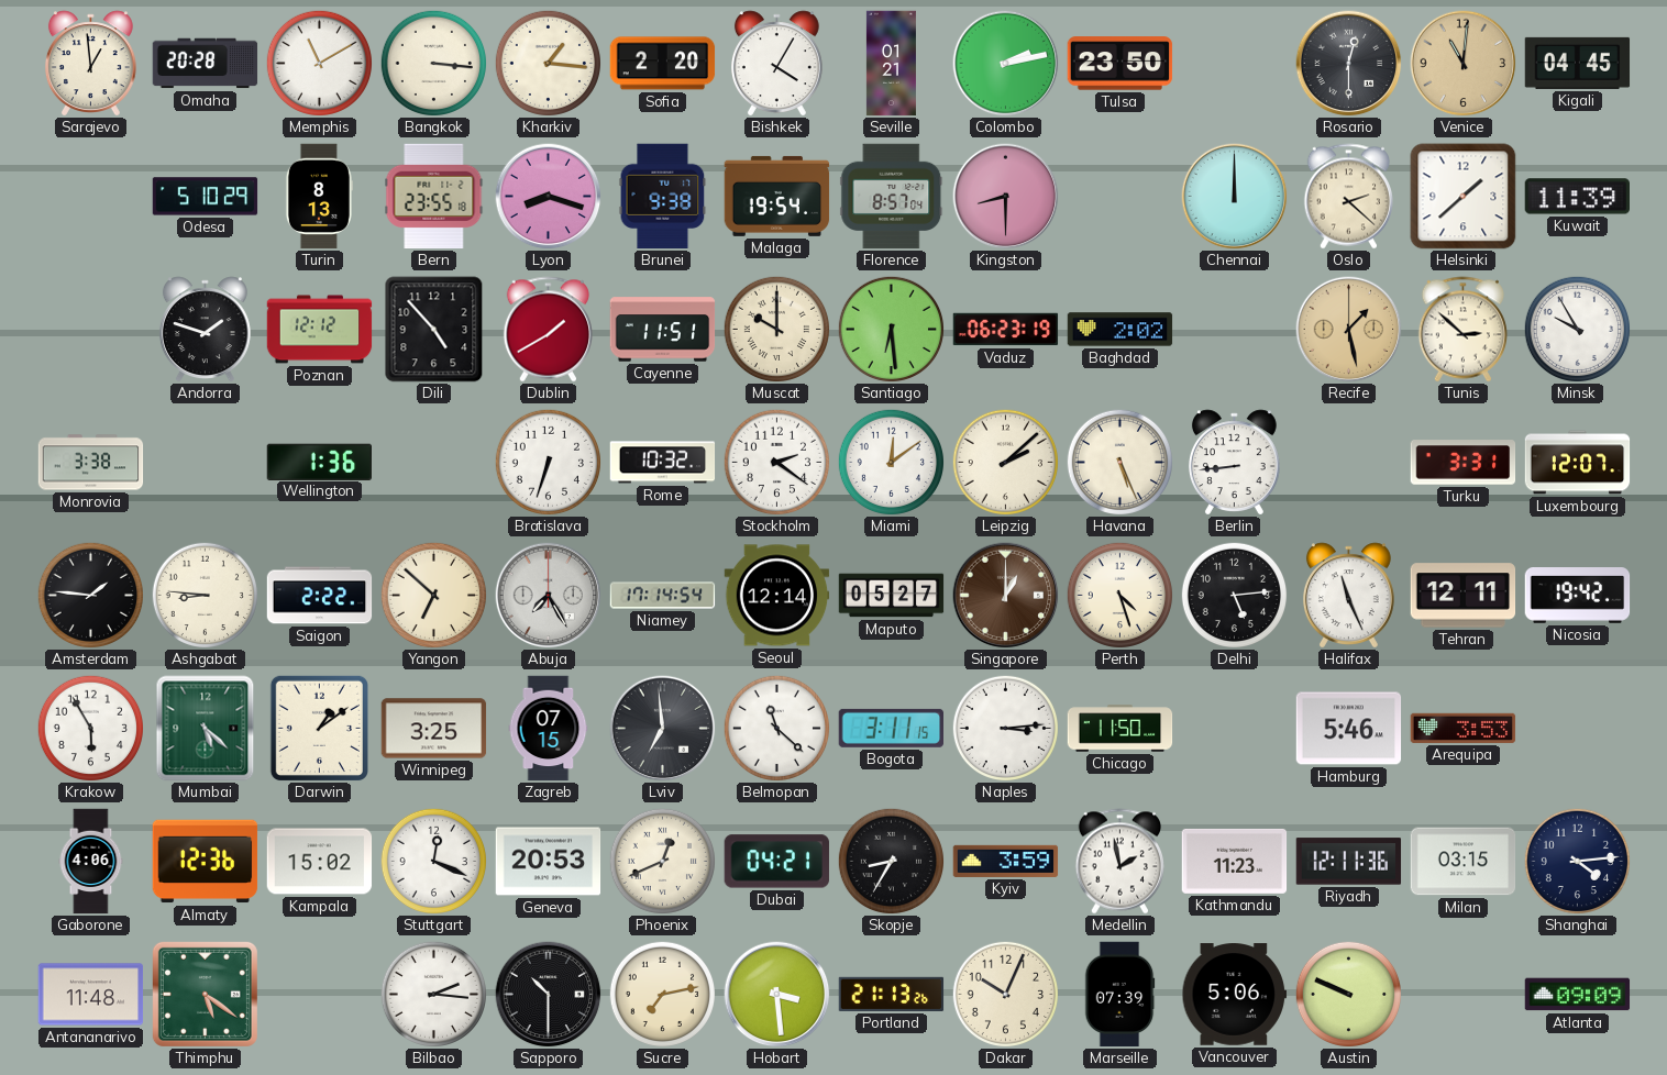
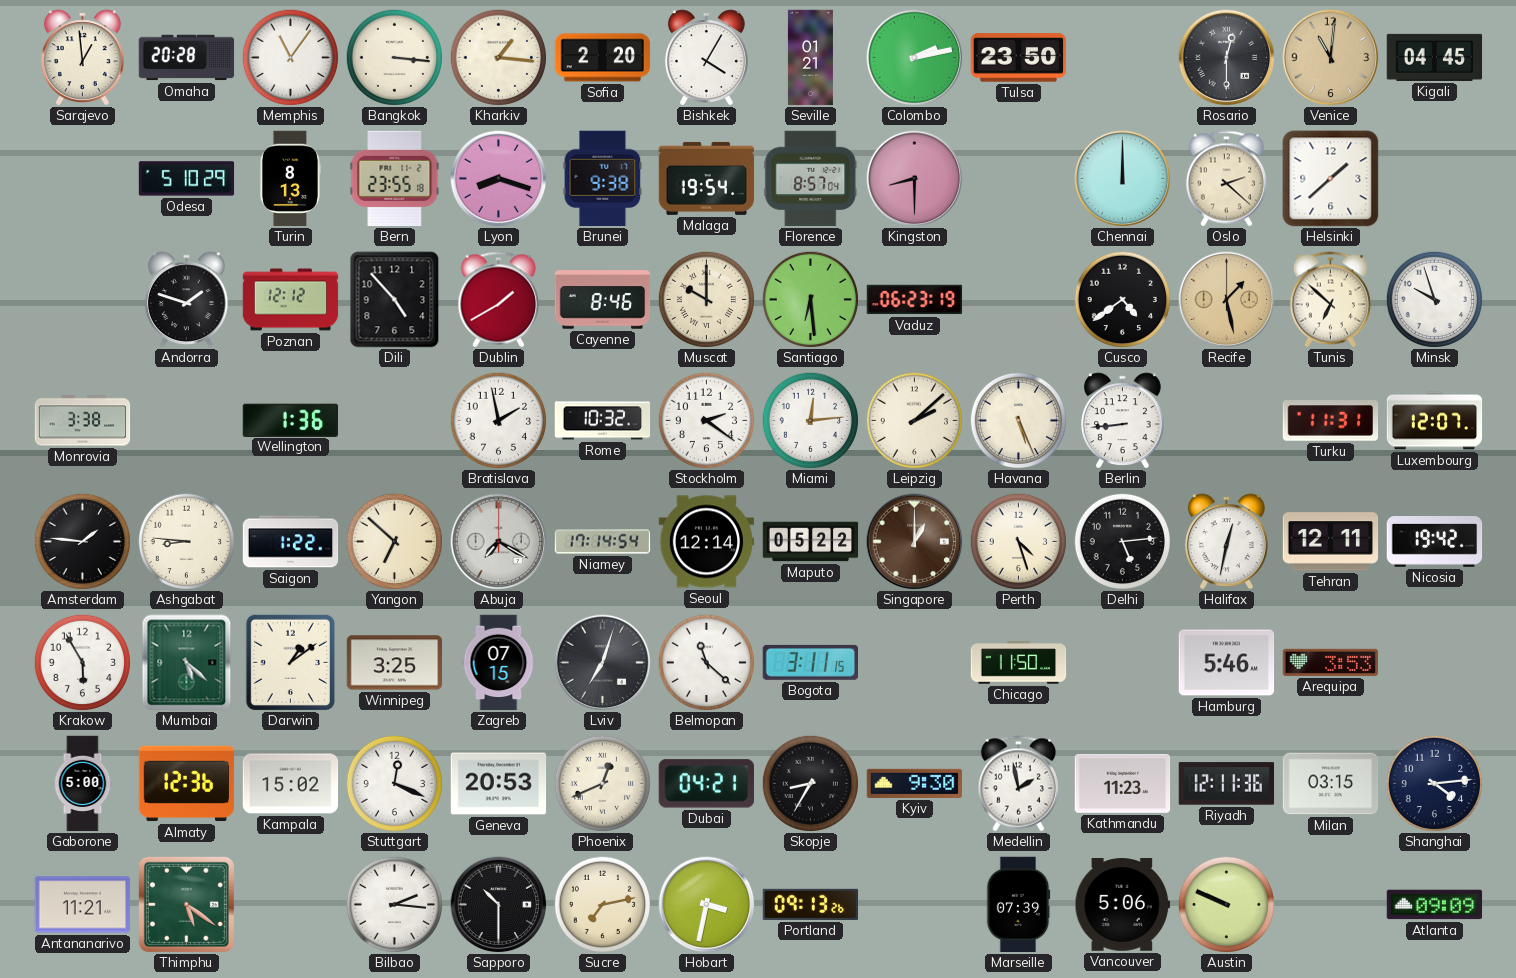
Memphis: 11:10 -> 11:06 (290, 57)
Kuwait: 11:39 -> none (1577, 197)
Cayenne: 11:51 -> 8:46 (603, 300)
Baghdad: 2:02 -> none (1120, 330)
Cusco: none -> 4:39 (1122, 299)
Tunis: 2:52 -> 6:52 (1330, 300)
Minsk: 9:55 -> 9:57 (1434, 299)
Bratislava: 6:33 -> 1:58 (498, 420)
Miami: 12:09 -> 12:14 (810, 420)
Turku: 3:31 -> 11:31 (1331, 421)
Saigon: 2:22 -> 1:22 (291, 542)
Abuja: 7:25 -> 7:20 (499, 542)
Maputo: 05:27 -> 05:22 (811, 542)
Halifax: 11:26 -> 12:32 (1226, 541)
Lviv: 6:59 -> 7:03 (603, 663)
Naples: 3:14 -> none (1005, 728)
Gaborone: 4:06 -> 5:00 (83, 784)
Kyiv: 3:59 -> 9:30 (915, 783)
Antananarivo: 11:48 -> 11:21 (83, 905)
Hobart: 3:29 -> 3:32 (707, 905)
Portland: 21:13 -> 09:13 (811, 904)
Dakar: 10:04 -> none (1005, 994)
